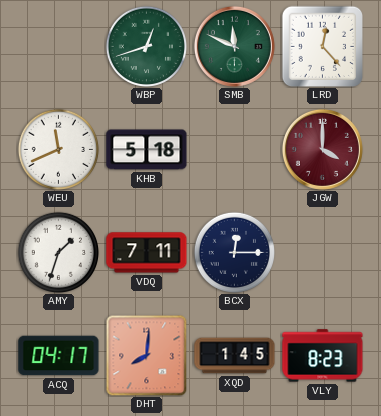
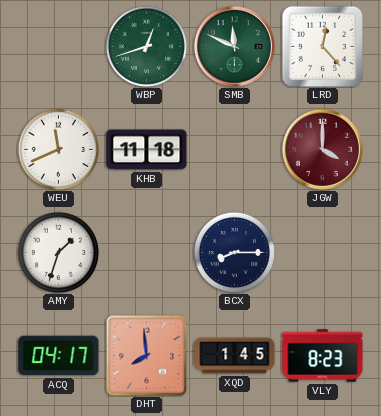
KHB: 5:18 -> 11:18 (147, 150)
VDQ: 7:11 -> none (147, 253)
BCX: 12:15 -> 8:15 (234, 252)
DHT: 8:01 -> 7:59 (146, 355)
